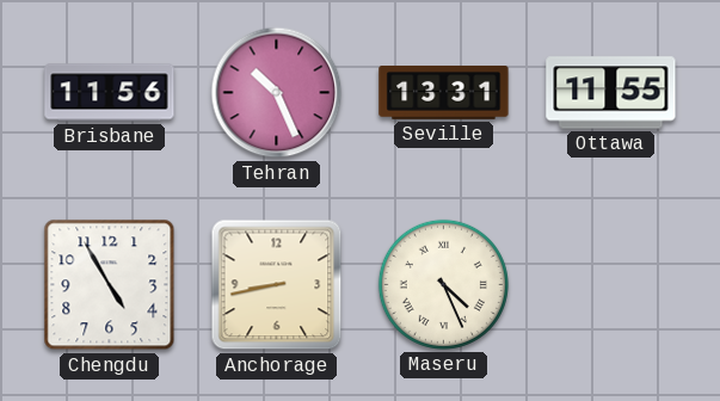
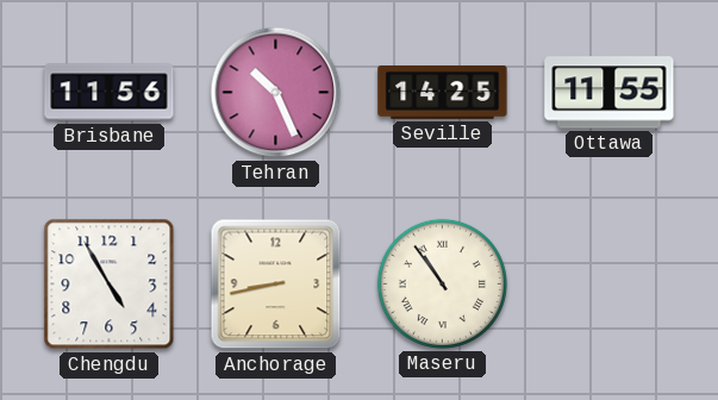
Seville: 13:31 -> 14:25 (443, 93)
Maseru: 4:26 -> 10:54 (442, 283)
